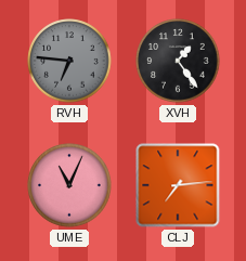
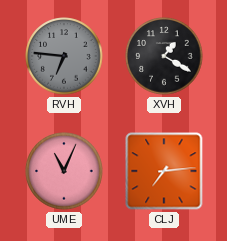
XVH: 1:24 -> 1:20 (164, 56)
